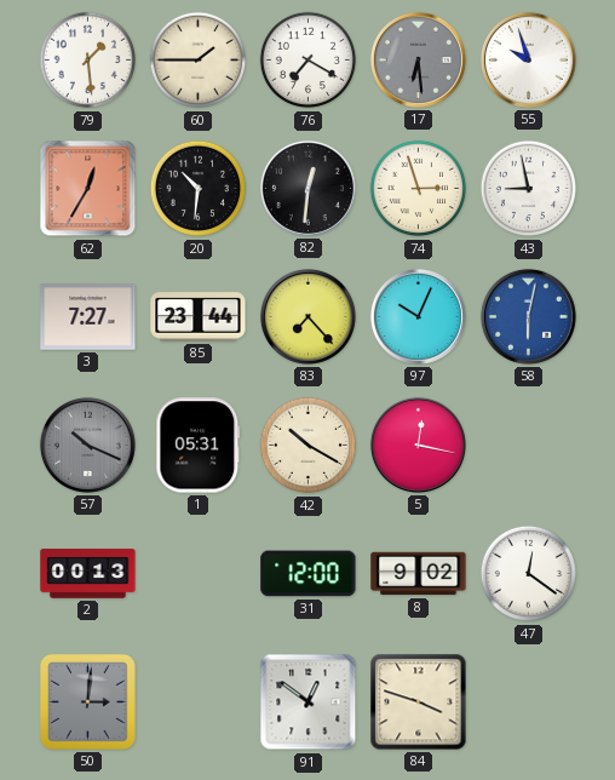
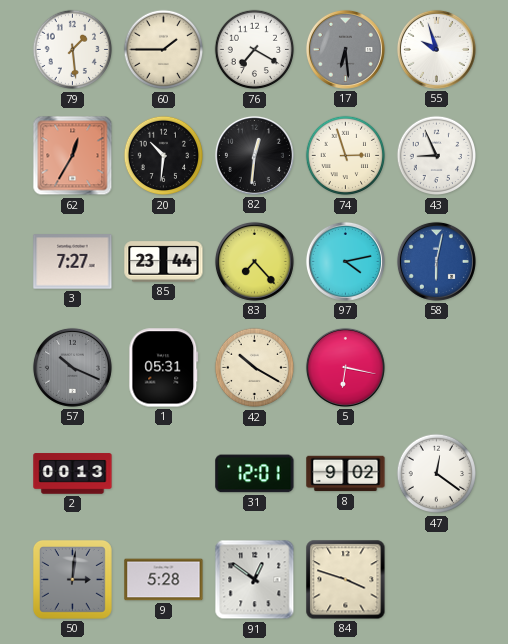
43: 8:58 -> 8:56 (437, 156)
97: 10:04 -> 4:13 (345, 261)
5: 12:17 -> 6:17 (345, 367)
31: 12:00 -> 12:01 (255, 474)
9: none -> 5:28 (164, 580)
